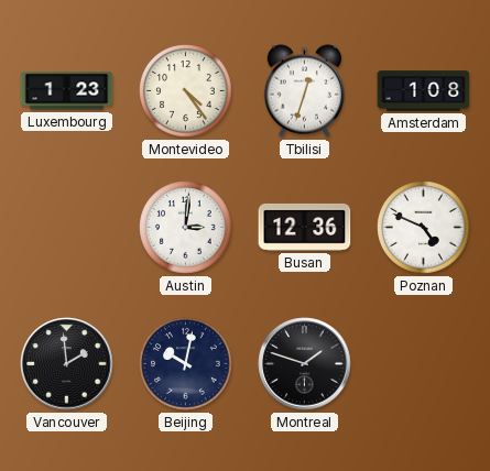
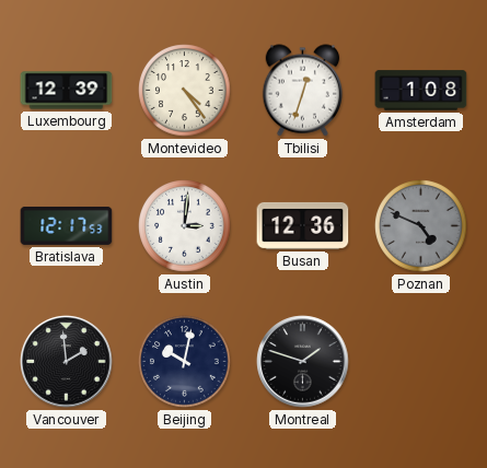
Luxembourg: 1:23 -> 12:39 (67, 91)
Bratislava: none -> 12:17 (67, 225)
Poznan dial: white -> grey (421, 226)
